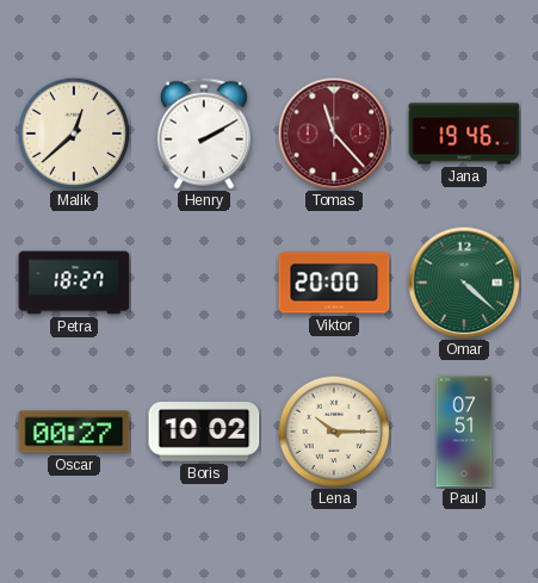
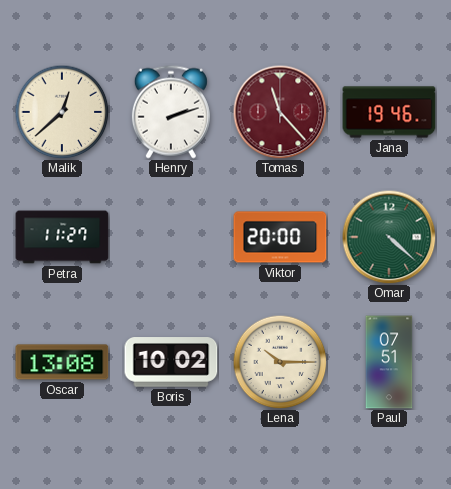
Henry: 2:10 -> 2:12 (171, 112)
Petra: 18:27 -> 11:27 (62, 237)
Oscar: 00:27 -> 13:08 (62, 362)
